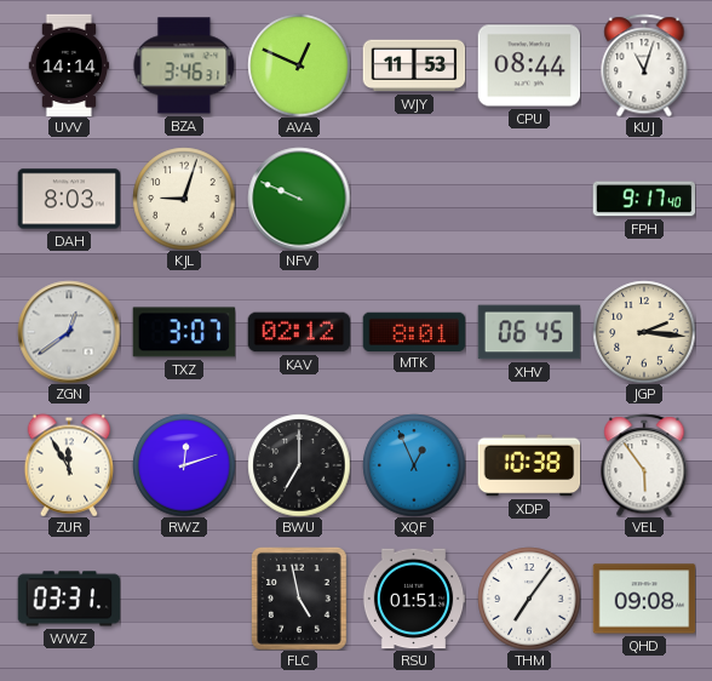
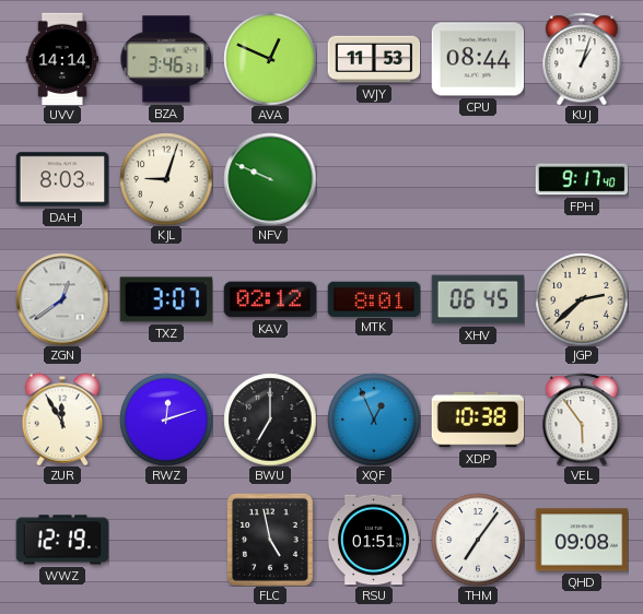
KUJ: 11:03 -> 1:03 (582, 59)
JGP: 2:16 -> 2:38 (582, 299)
WWZ: 03:31 -> 12:19 (62, 540)
